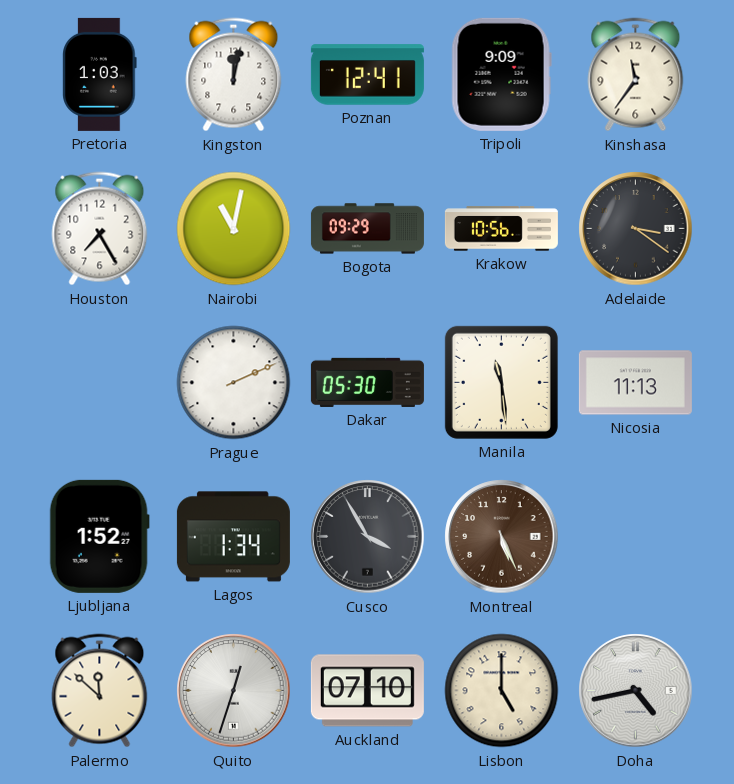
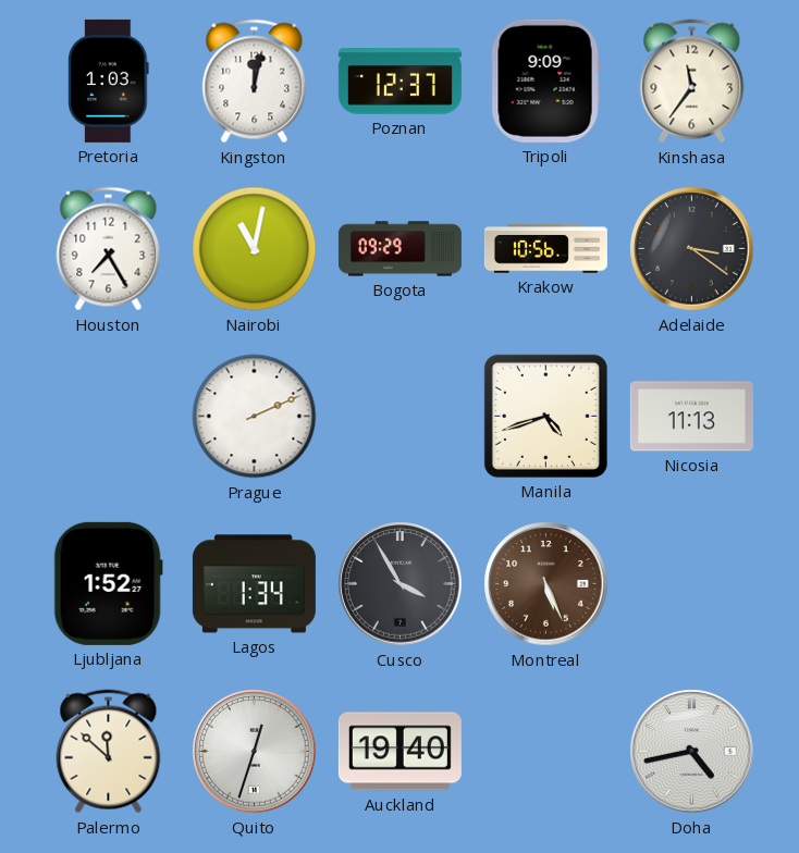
Poznan: 12:41 -> 12:37 (399, 82)
Dakar: 05:30 -> none (367, 382)
Manila: 11:29 -> 4:42 (545, 416)
Auckland: 07:10 -> 19:40 (399, 752)
Lisbon: 5:00 -> none (502, 691)
